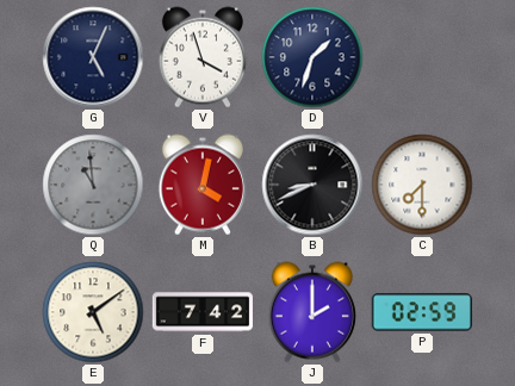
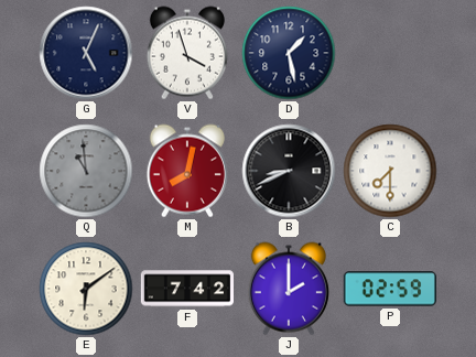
D: 1:33 -> 1:28 (289, 53)
M: 4:02 -> 8:02 (187, 171)
E: 5:09 -> 6:09 (86, 289)
